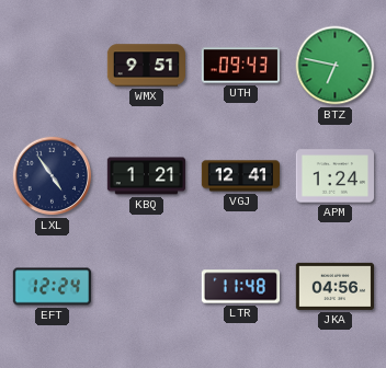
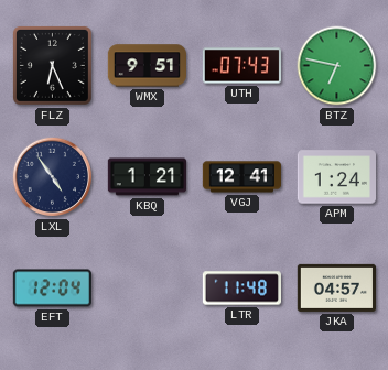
FLZ: none -> 6:26 (52, 65)
UTH: 09:43 -> 07:43 (241, 66)
EFT: 12:24 -> 12:04 (52, 289)
JKA: 04:56 -> 04:57 (336, 287)
